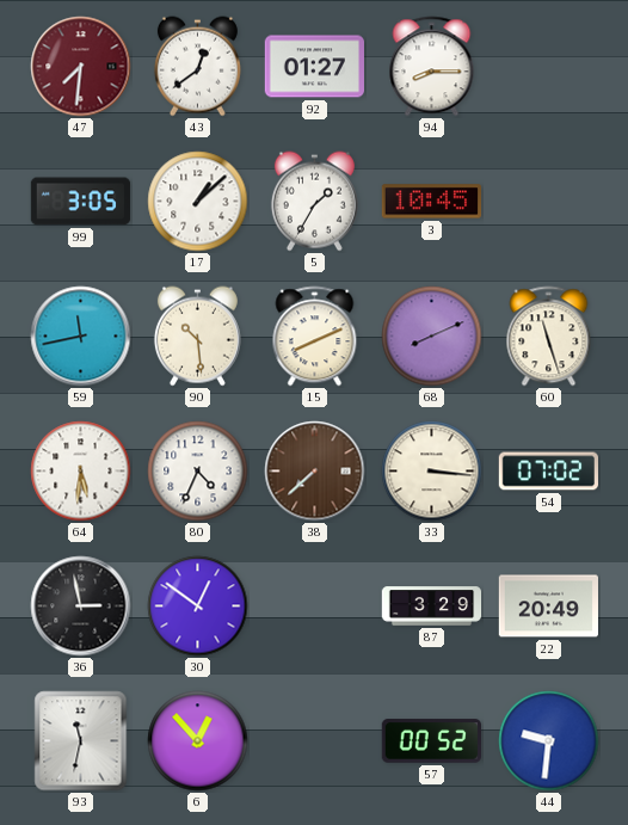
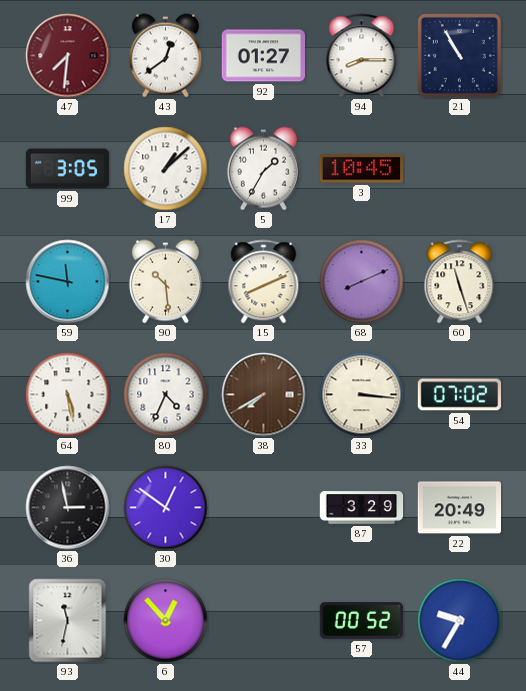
21: none -> 10:55 (459, 55)
59: 11:43 -> 11:47 (68, 282)
64: 5:31 -> 5:28 (68, 395)
38: 7:38 -> 7:40 (264, 395)
44: 9:31 -> 9:35 (460, 621)
